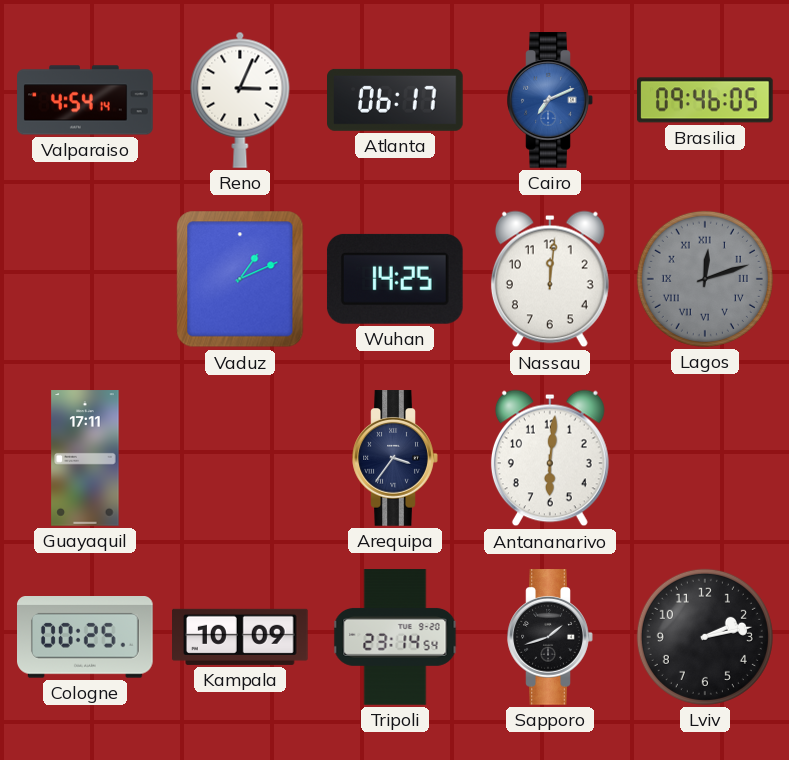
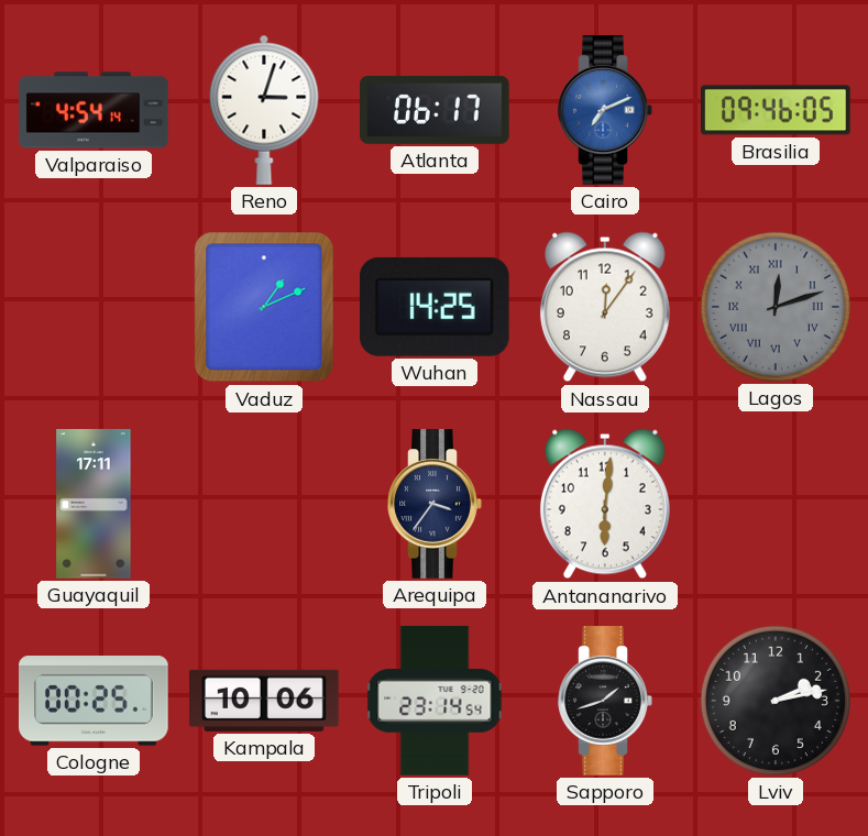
Reno: 3:04 -> 3:03 (264, 110)
Nassau: 12:01 -> 12:06 (605, 307)
Kampala: 10:09 -> 10:06 (265, 701)
